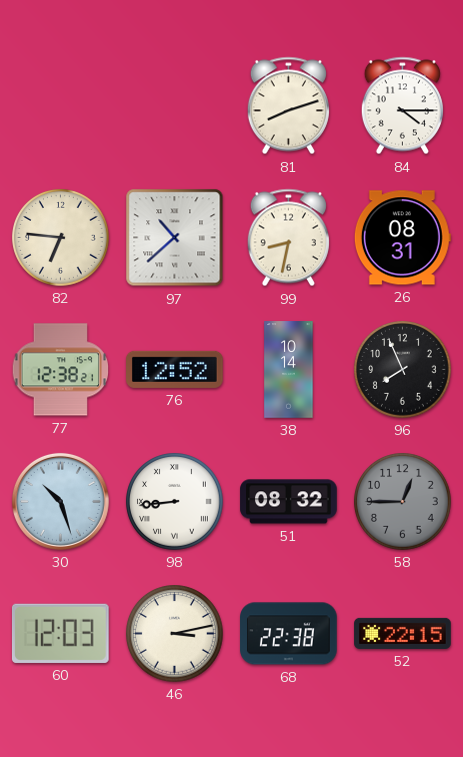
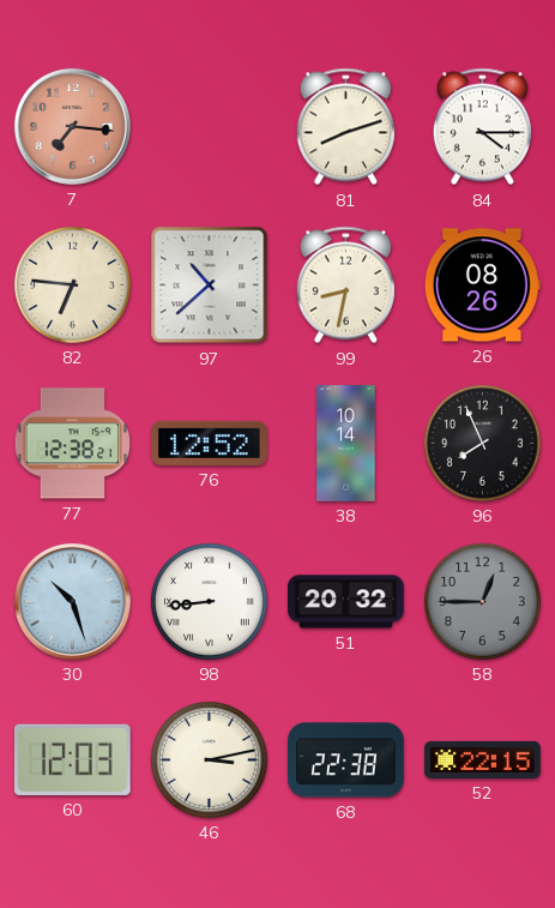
7: none -> 7:16 (72, 126)
26: 08:31 -> 08:26 (482, 285)
51: 08:32 -> 20:32 (346, 602)
